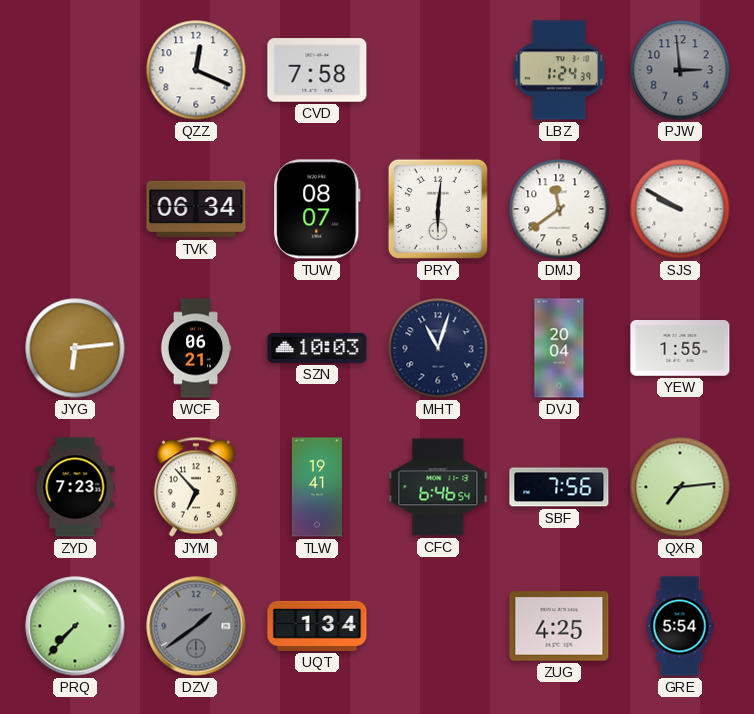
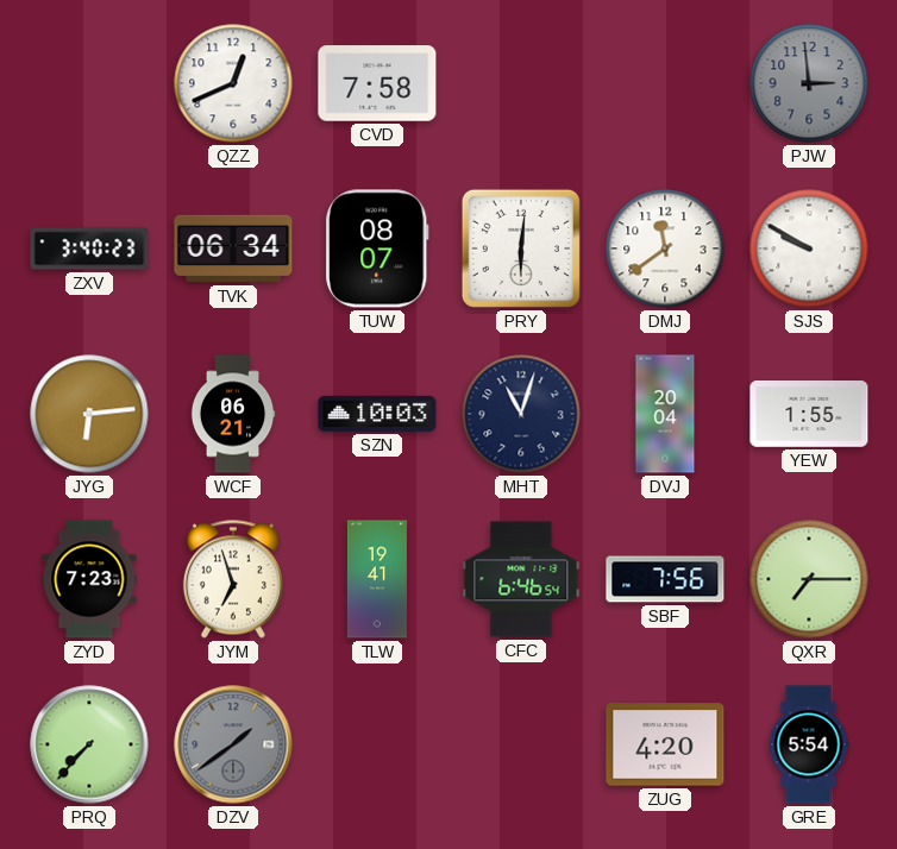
QZZ: 12:19 -> 12:41 (233, 83)
LBZ: 1:24 -> none (559, 70)
ZXV: none -> 3:40 (89, 249)
JYM: 6:53 -> 6:57 (233, 579)
QXR: 7:14 -> 7:15 (809, 579)
UQT: 1:34 -> none (317, 626)
ZUG: 4:25 -> 4:20 (665, 744)
